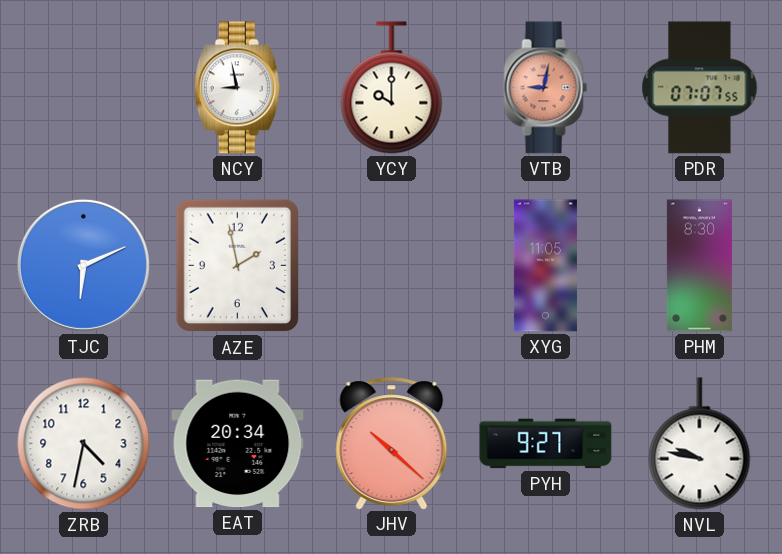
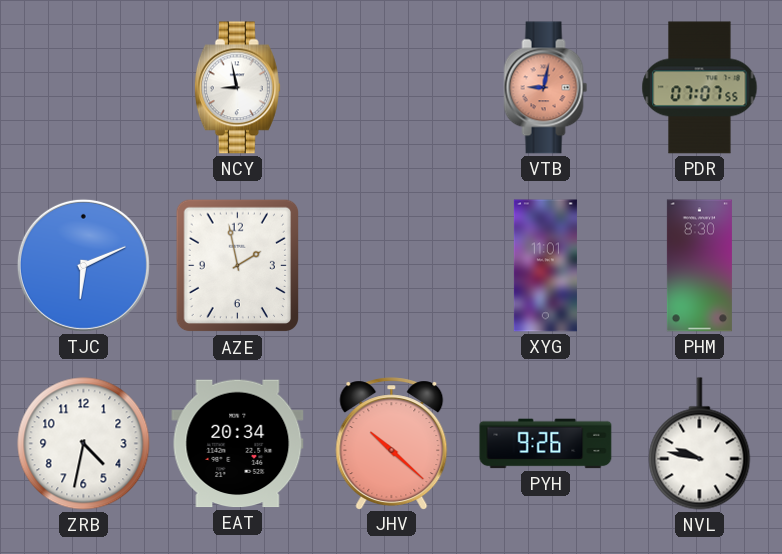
YCY: 10:00 -> none (392, 88)
XYG: 11:05 -> 11:01 (545, 266)
PYH: 9:27 -> 9:26 (546, 444)
